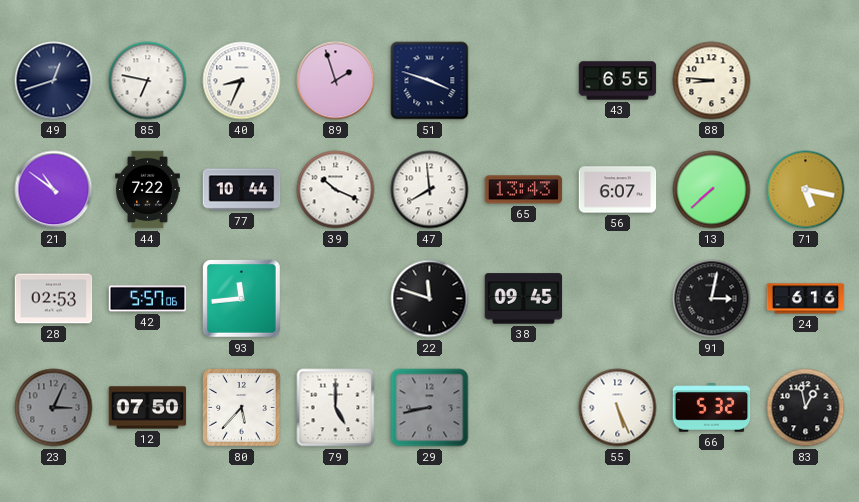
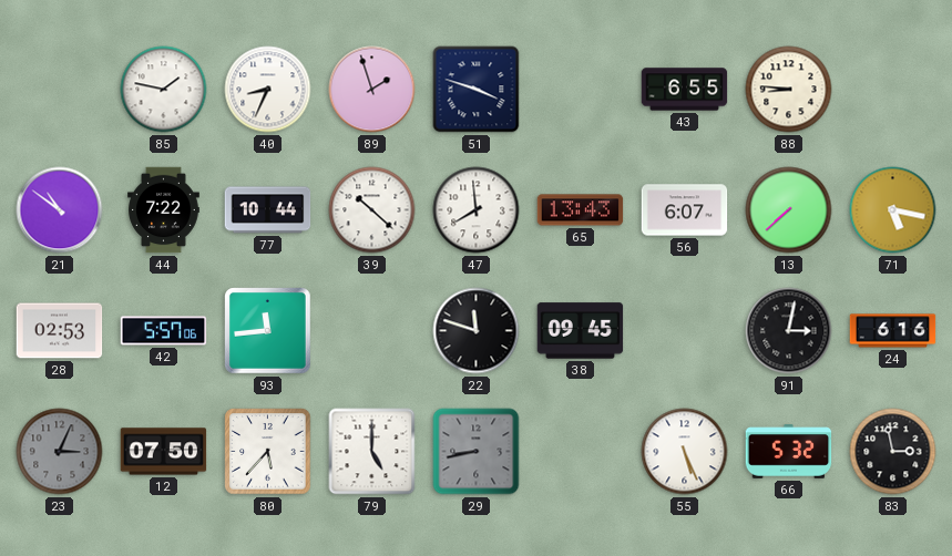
49: 12:42 -> none (54, 81)
85: 6:47 -> 1:47 (164, 90)
39: 10:19 -> 10:22 (372, 210)
83: 12:58 -> 2:58 (893, 452)
